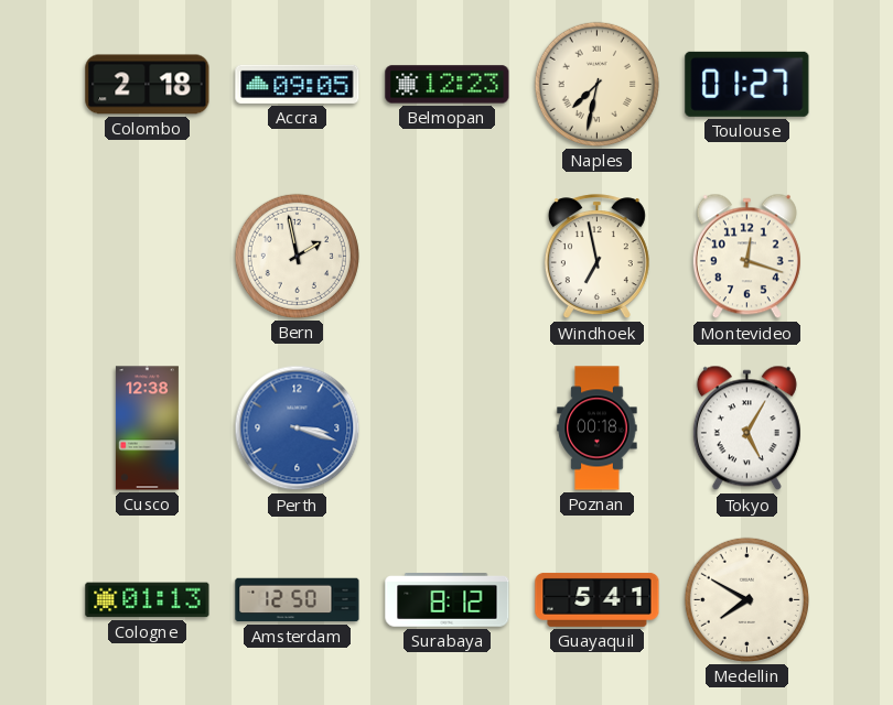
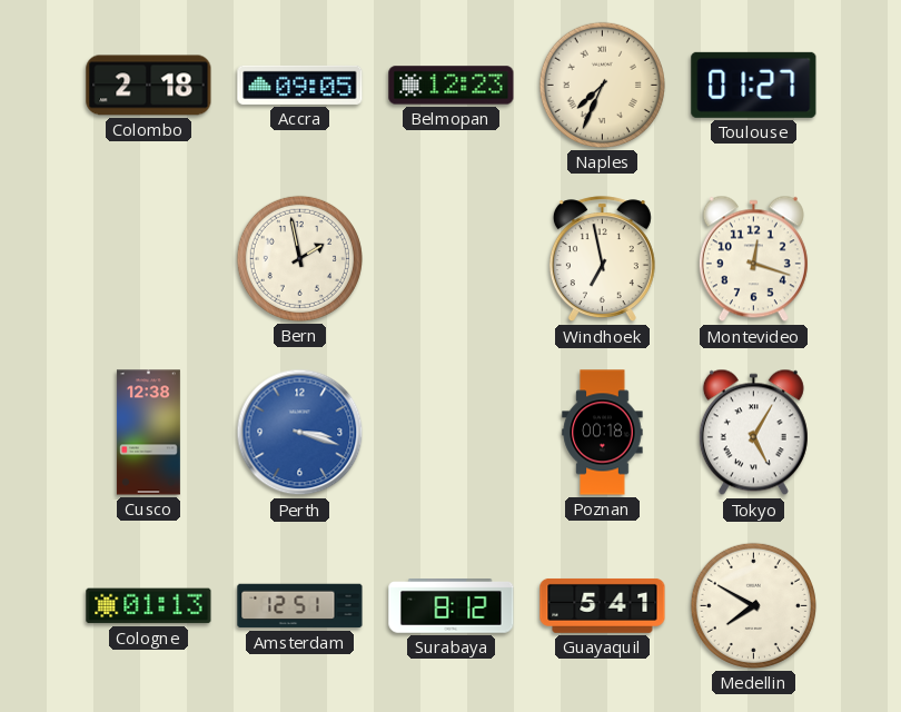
Naples: 7:32 -> 7:34 (602, 85)
Amsterdam: 12:50 -> 12:51 (300, 606)
